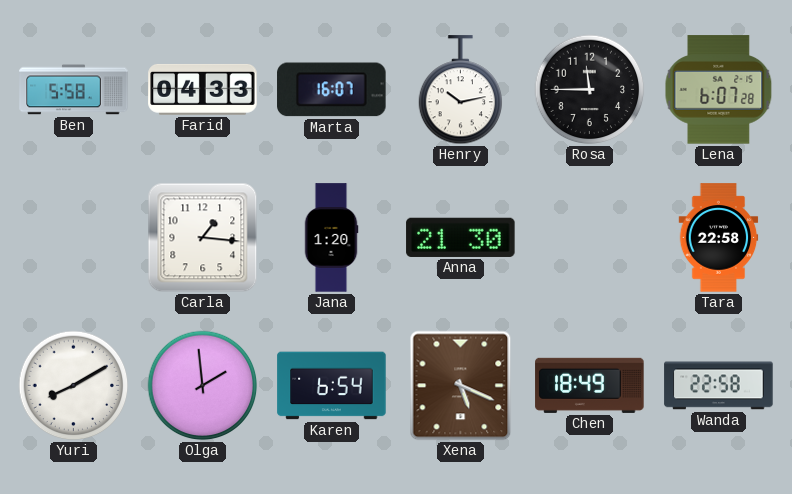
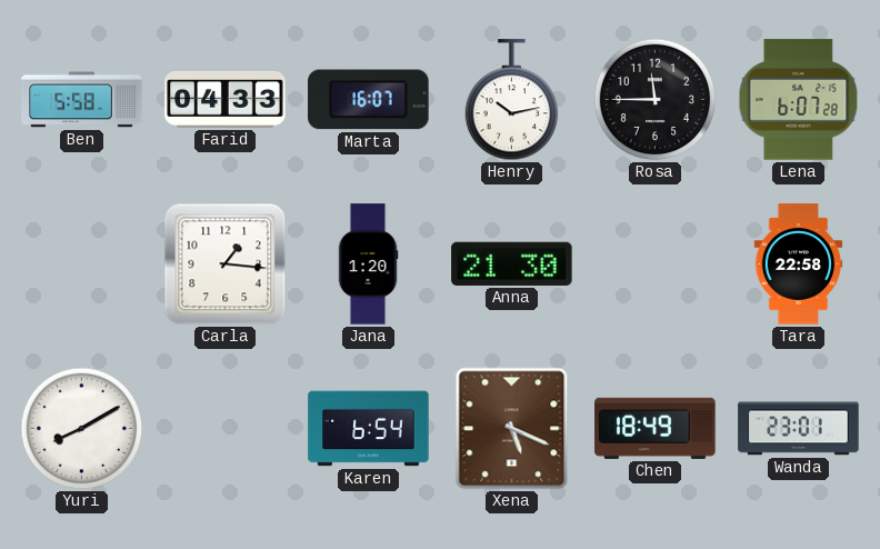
Olga: 1:59 -> none (203, 386)
Wanda: 22:58 -> 23:01 (799, 429)
